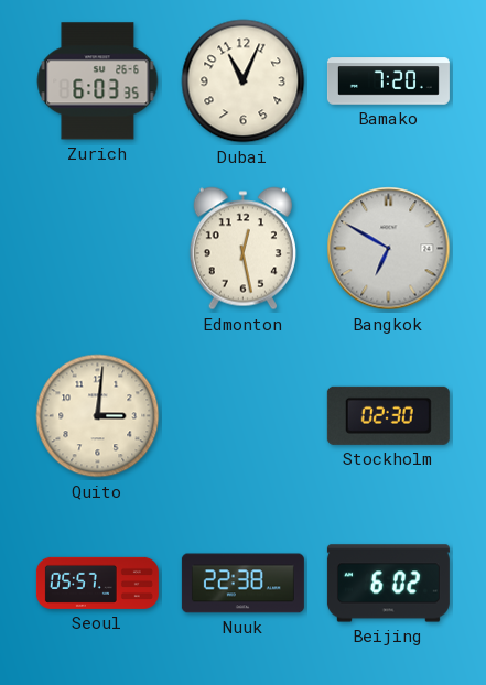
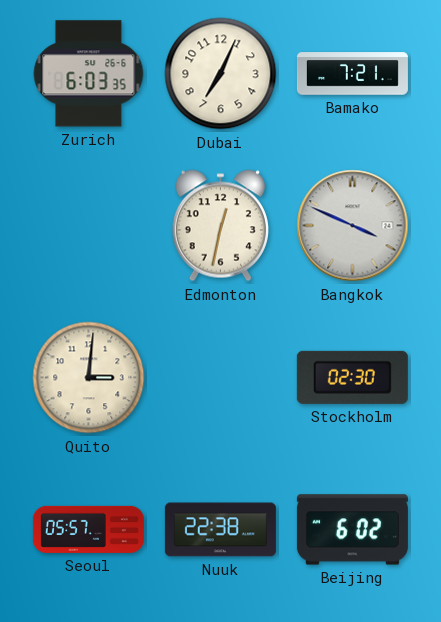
Dubai: 11:04 -> 7:04 (221, 74)
Bamako: 7:20 -> 7:21 (352, 74)
Edmonton: 12:28 -> 12:32 (220, 226)
Bangkok: 6:50 -> 3:49 (353, 226)
